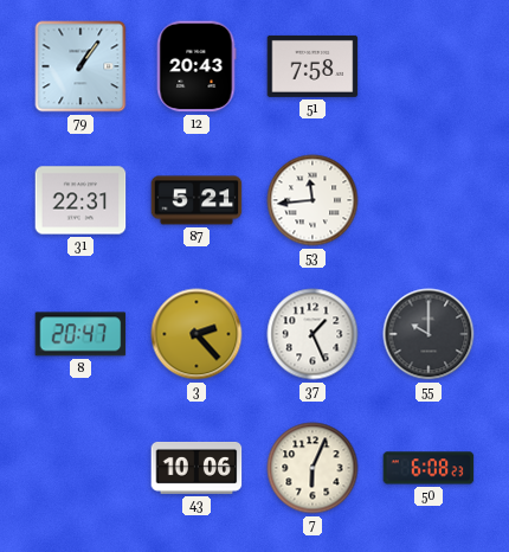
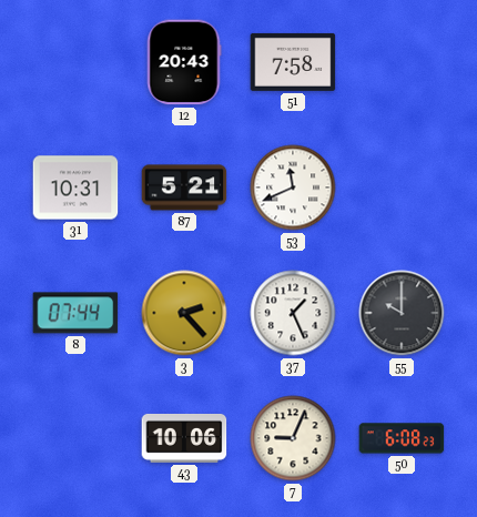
79: 1:06 -> none (80, 66)
31: 22:31 -> 10:31 (75, 187)
53: 11:44 -> 11:41 (293, 187)
8: 20:47 -> 07:44 (75, 313)
7: 6:04 -> 9:04 (293, 438)
